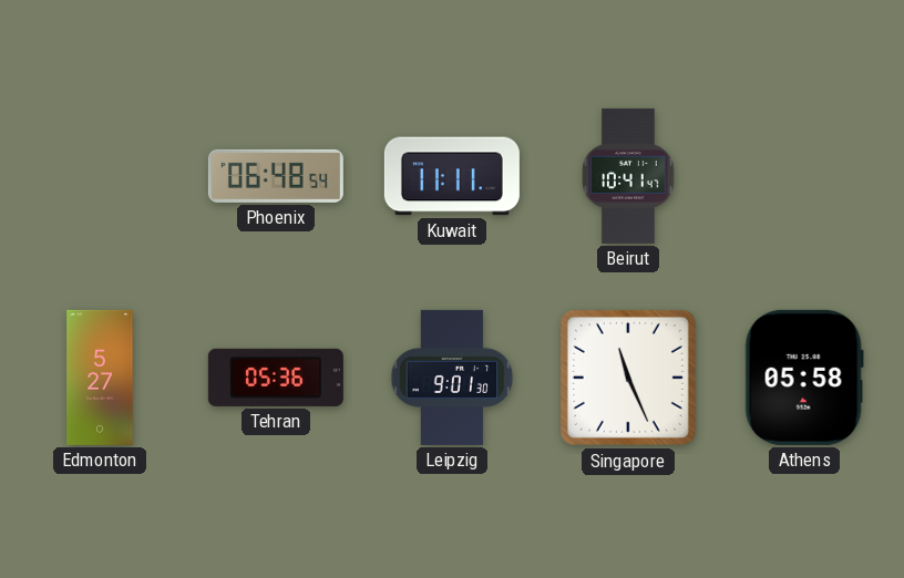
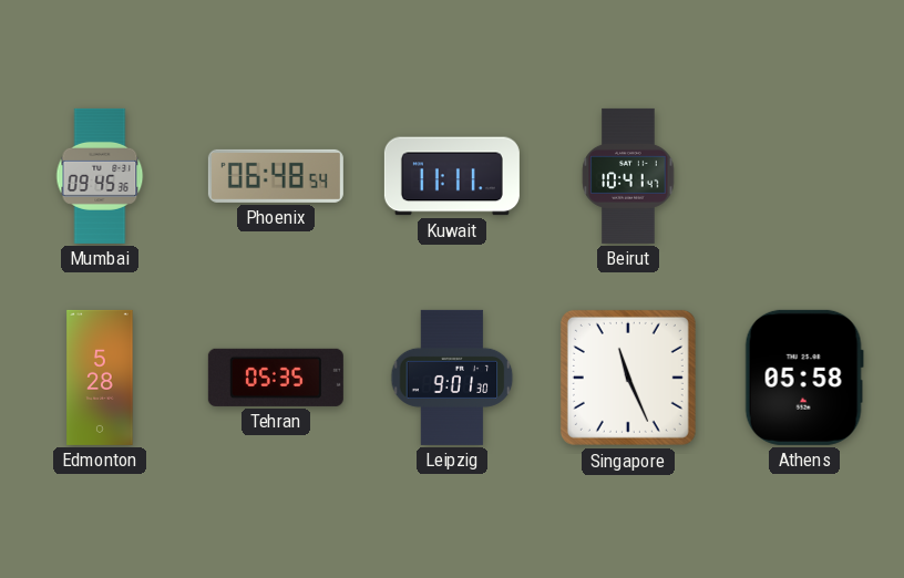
Mumbai: none -> 09:45 (100, 176)
Edmonton: 5:27 -> 5:28 (100, 378)
Tehran: 05:36 -> 05:35 (276, 378)
